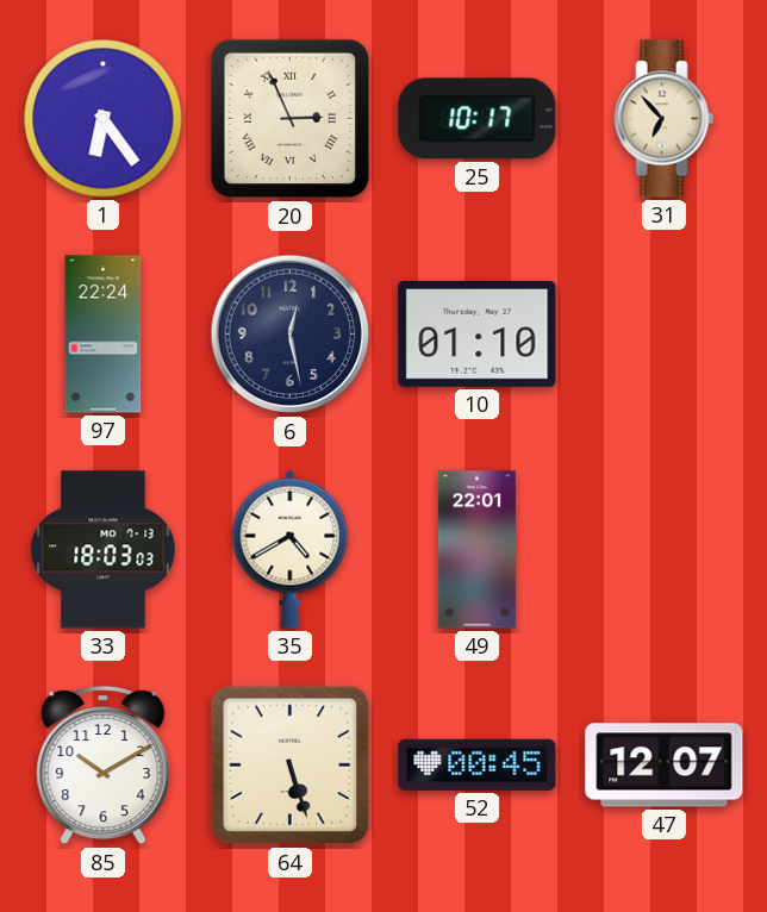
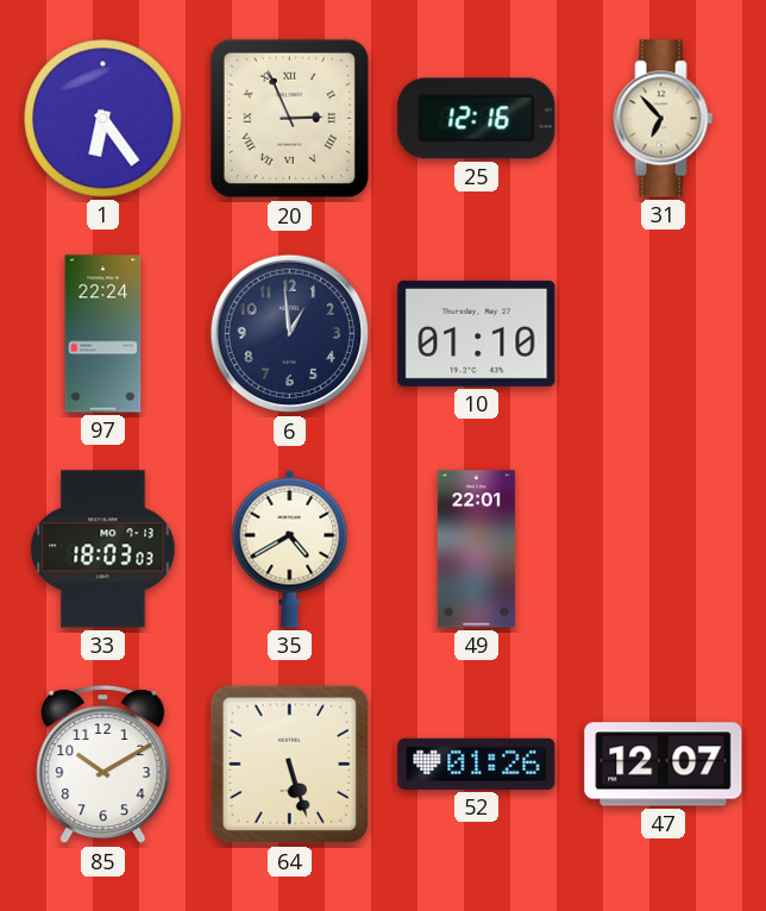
25: 10:17 -> 12:16 (477, 119)
6: 12:28 -> 12:59 (290, 334)
52: 00:45 -> 01:26 (477, 764)
